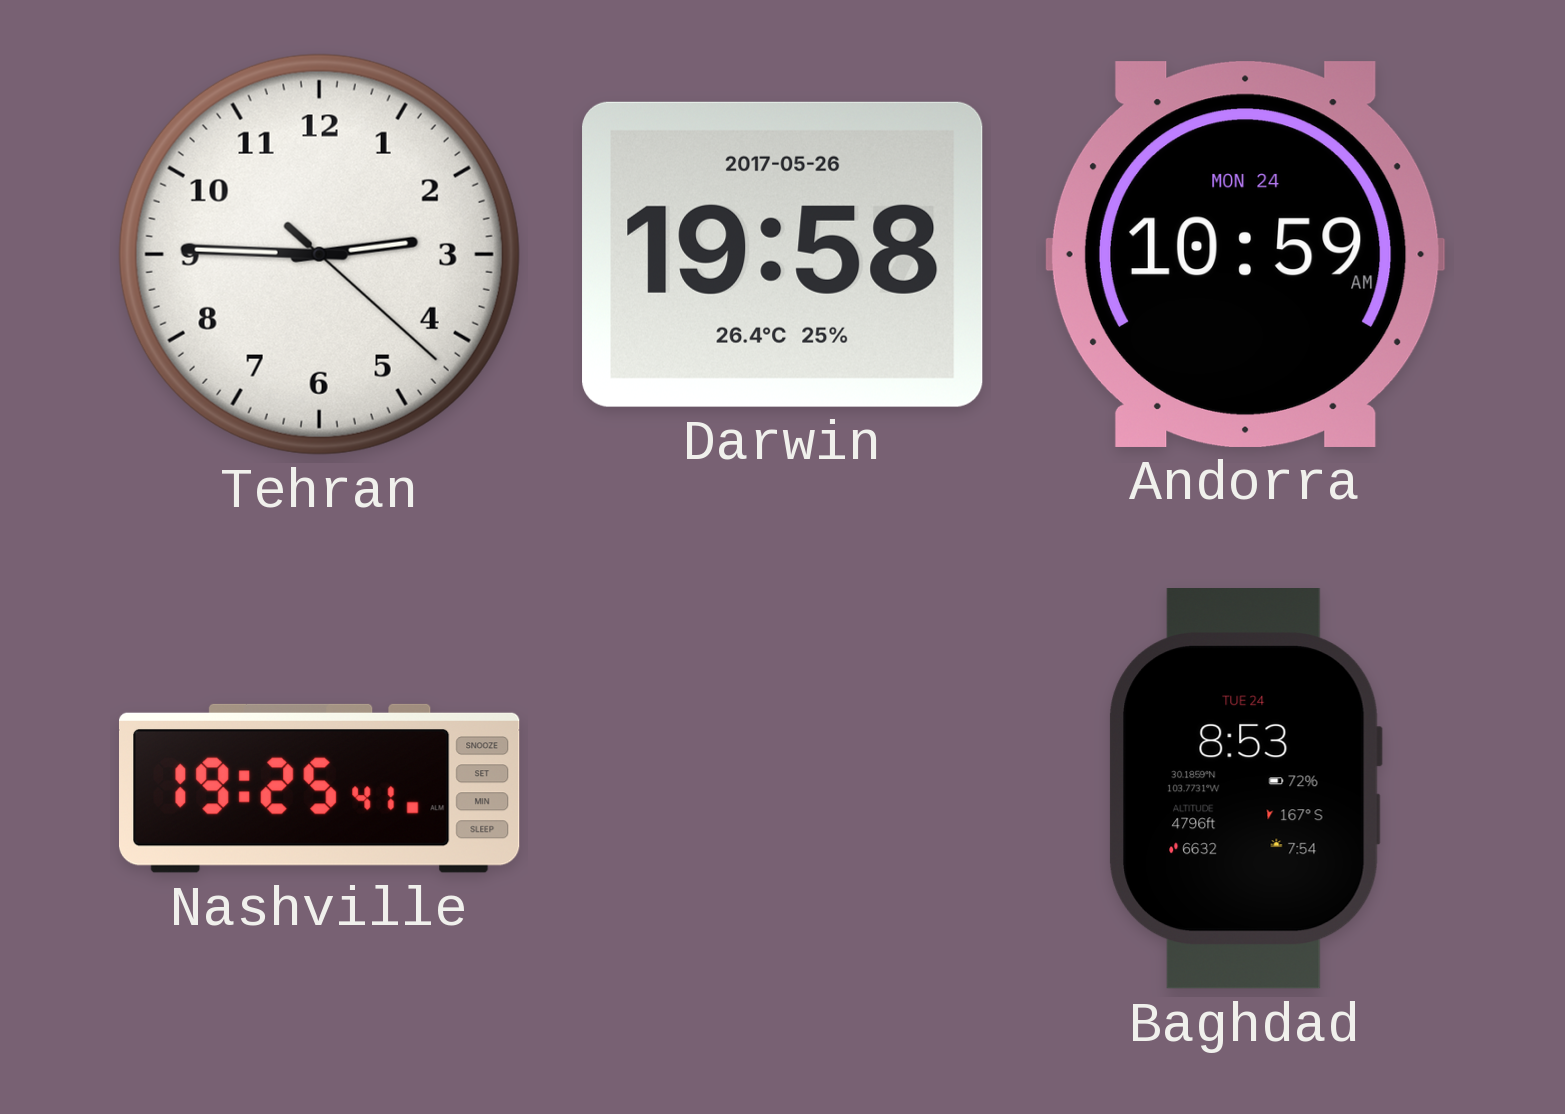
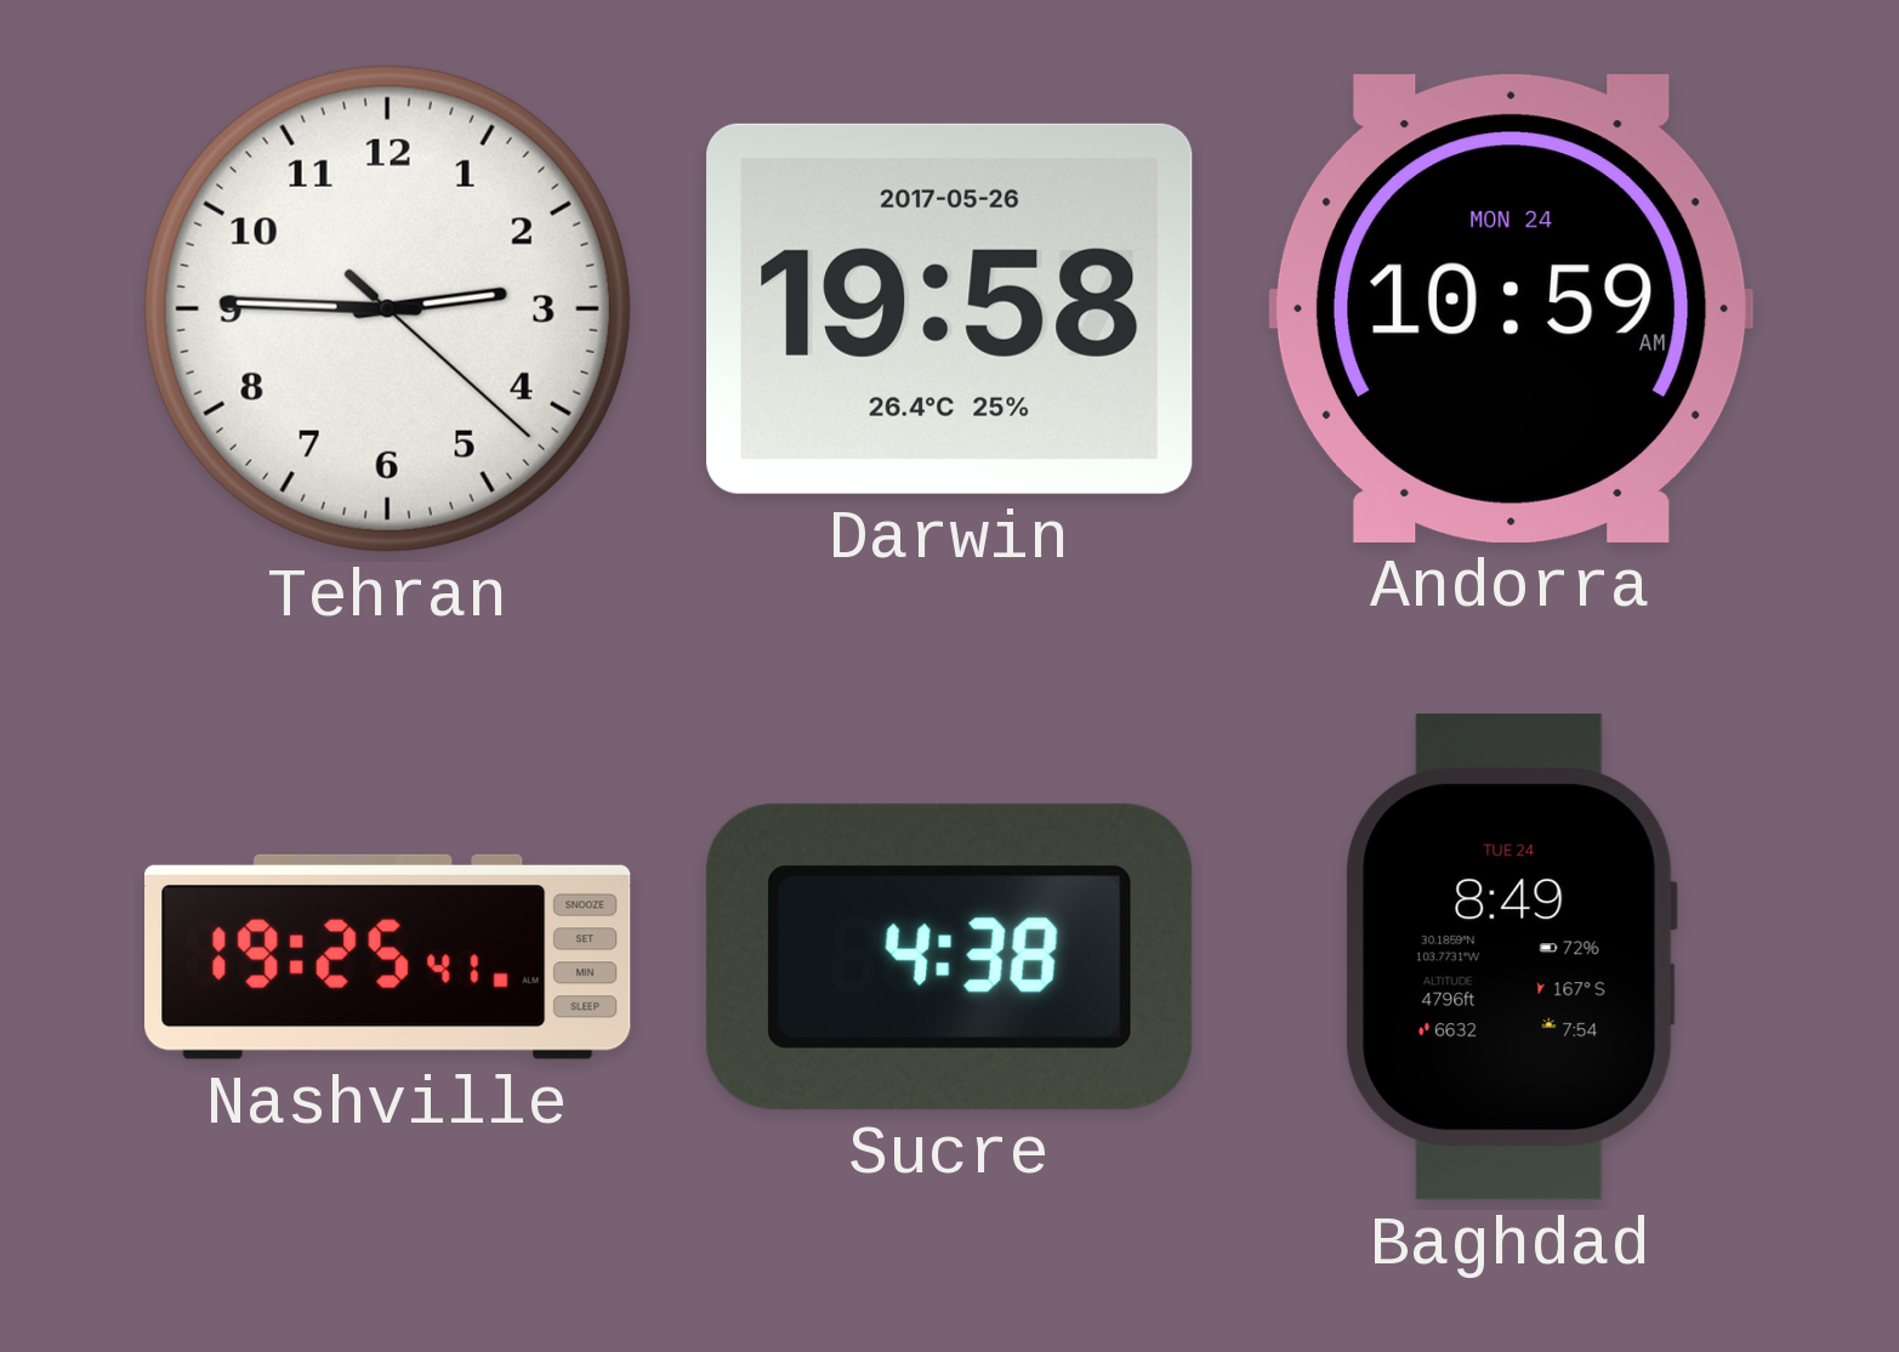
Sucre: none -> 4:38 (949, 956)
Baghdad: 8:53 -> 8:49 (1511, 958)
